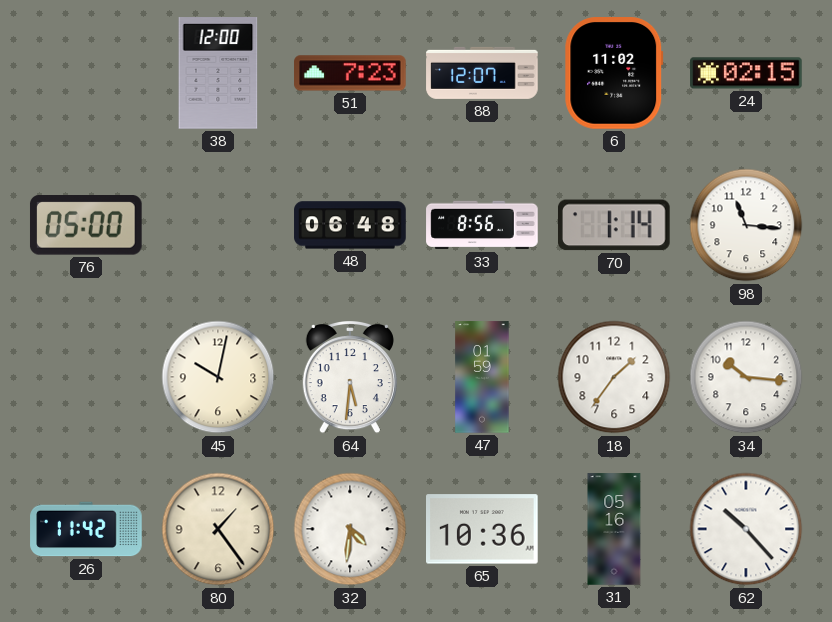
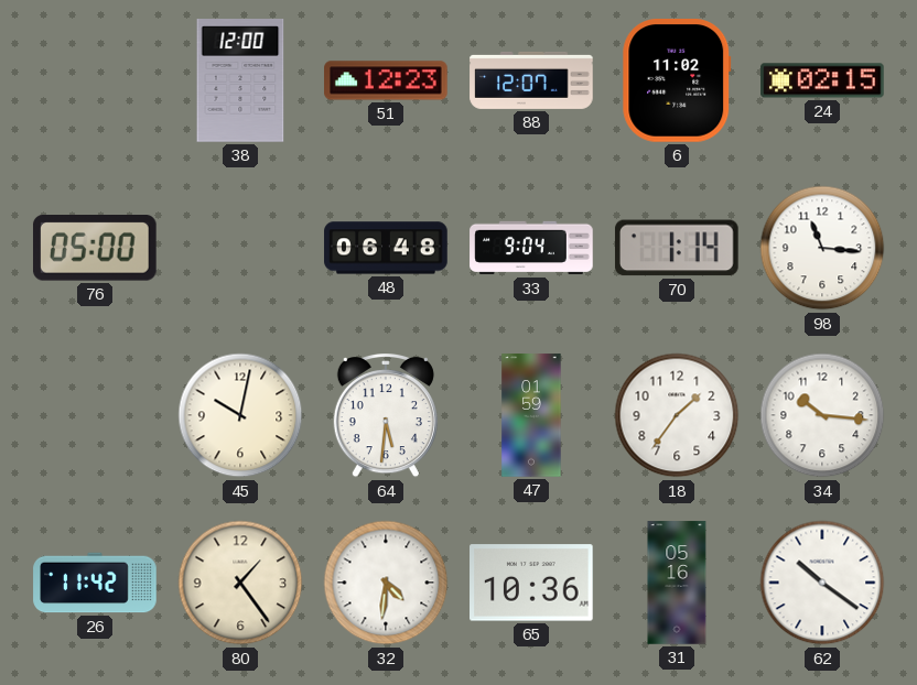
51: 7:23 -> 12:23 (386, 80)
33: 8:56 -> 9:04 (531, 248)
62: 10:23 -> 10:21 (822, 583)
